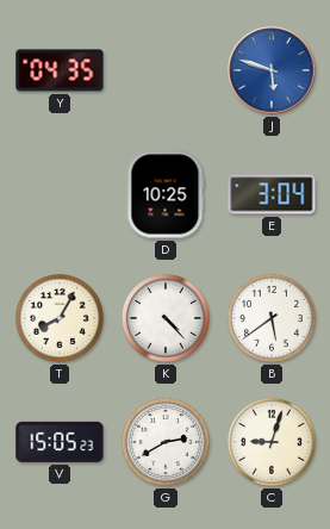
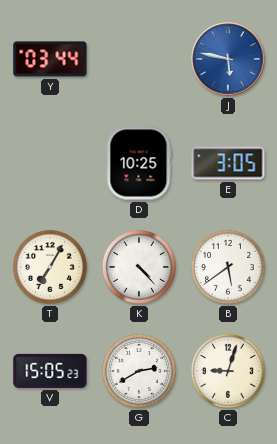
Y: 04:35 -> 03:44 (50, 59)
J: 5:48 -> 5:47 (228, 59)
E: 3:04 -> 3:05 (228, 163)
T: 8:05 -> 7:05 (50, 267)
